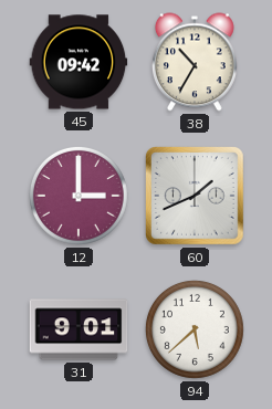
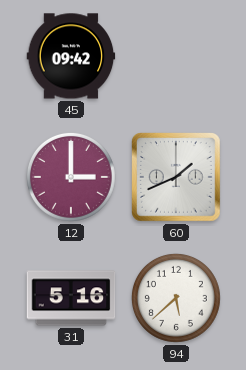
38: 10:35 -> none (195, 62)
31: 9:01 -> 5:16 (71, 298)
